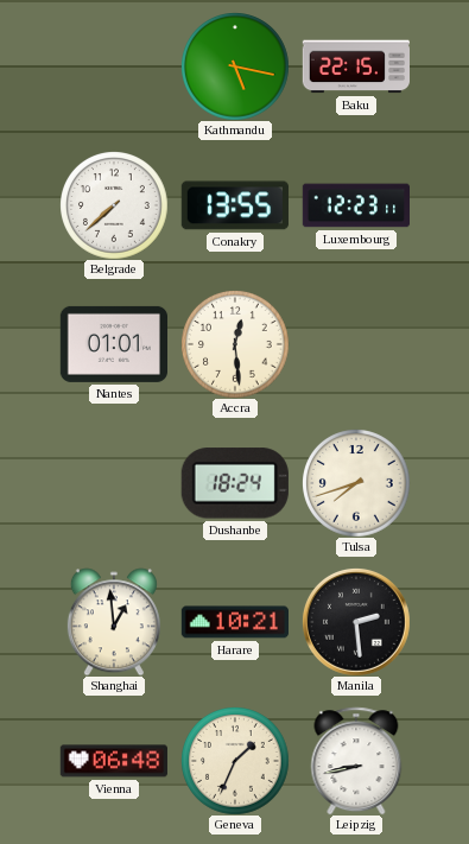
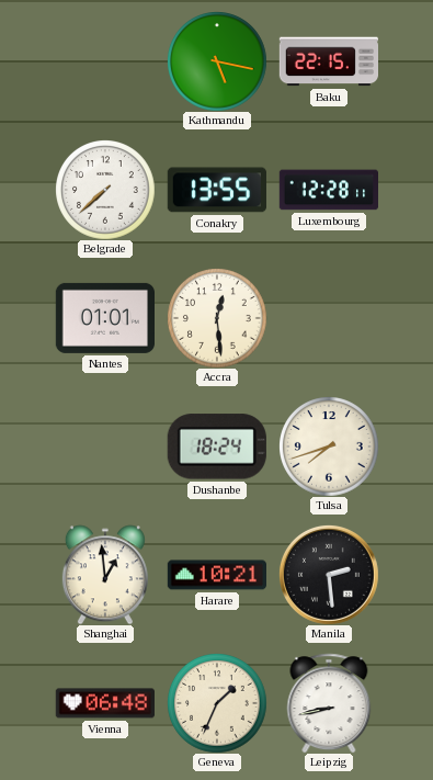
Luxembourg: 12:23 -> 12:28 (328, 190)
